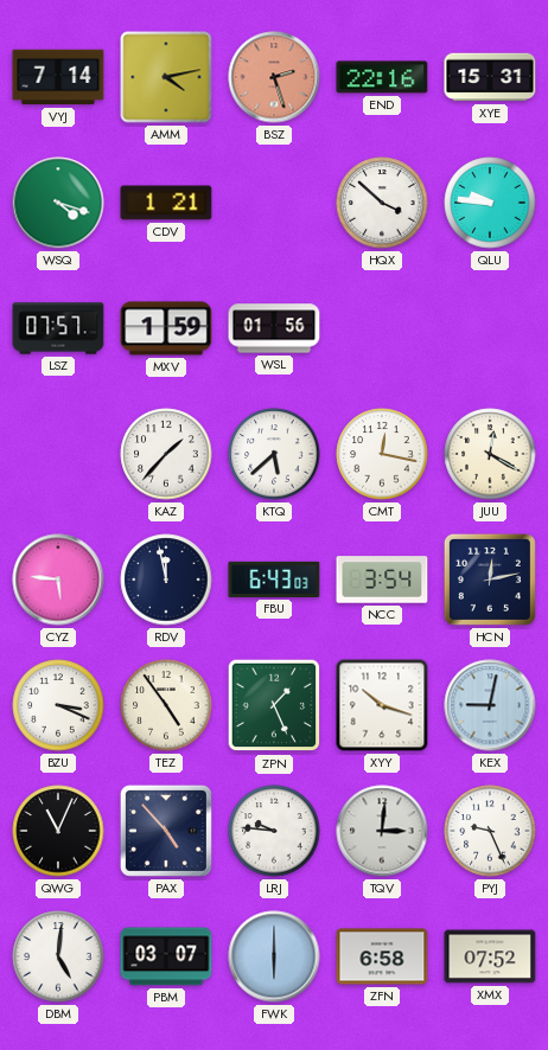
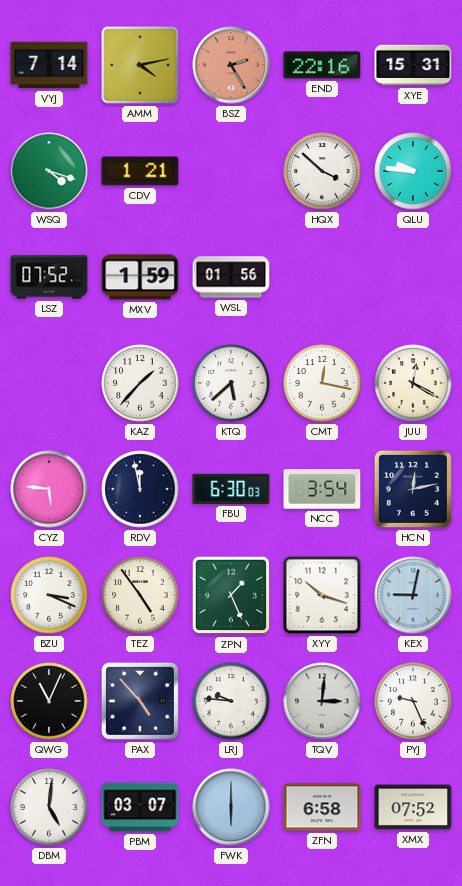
BSZ: 2:27 -> 2:25 (231, 65)
LSZ: 07:57 -> 07:52 (49, 277)
FBU: 6:43 -> 6:30 (231, 489)
